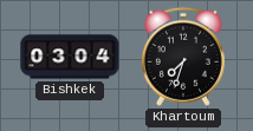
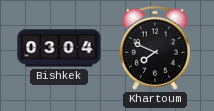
Khartoum: 7:33 -> 7:49 (155, 48)
